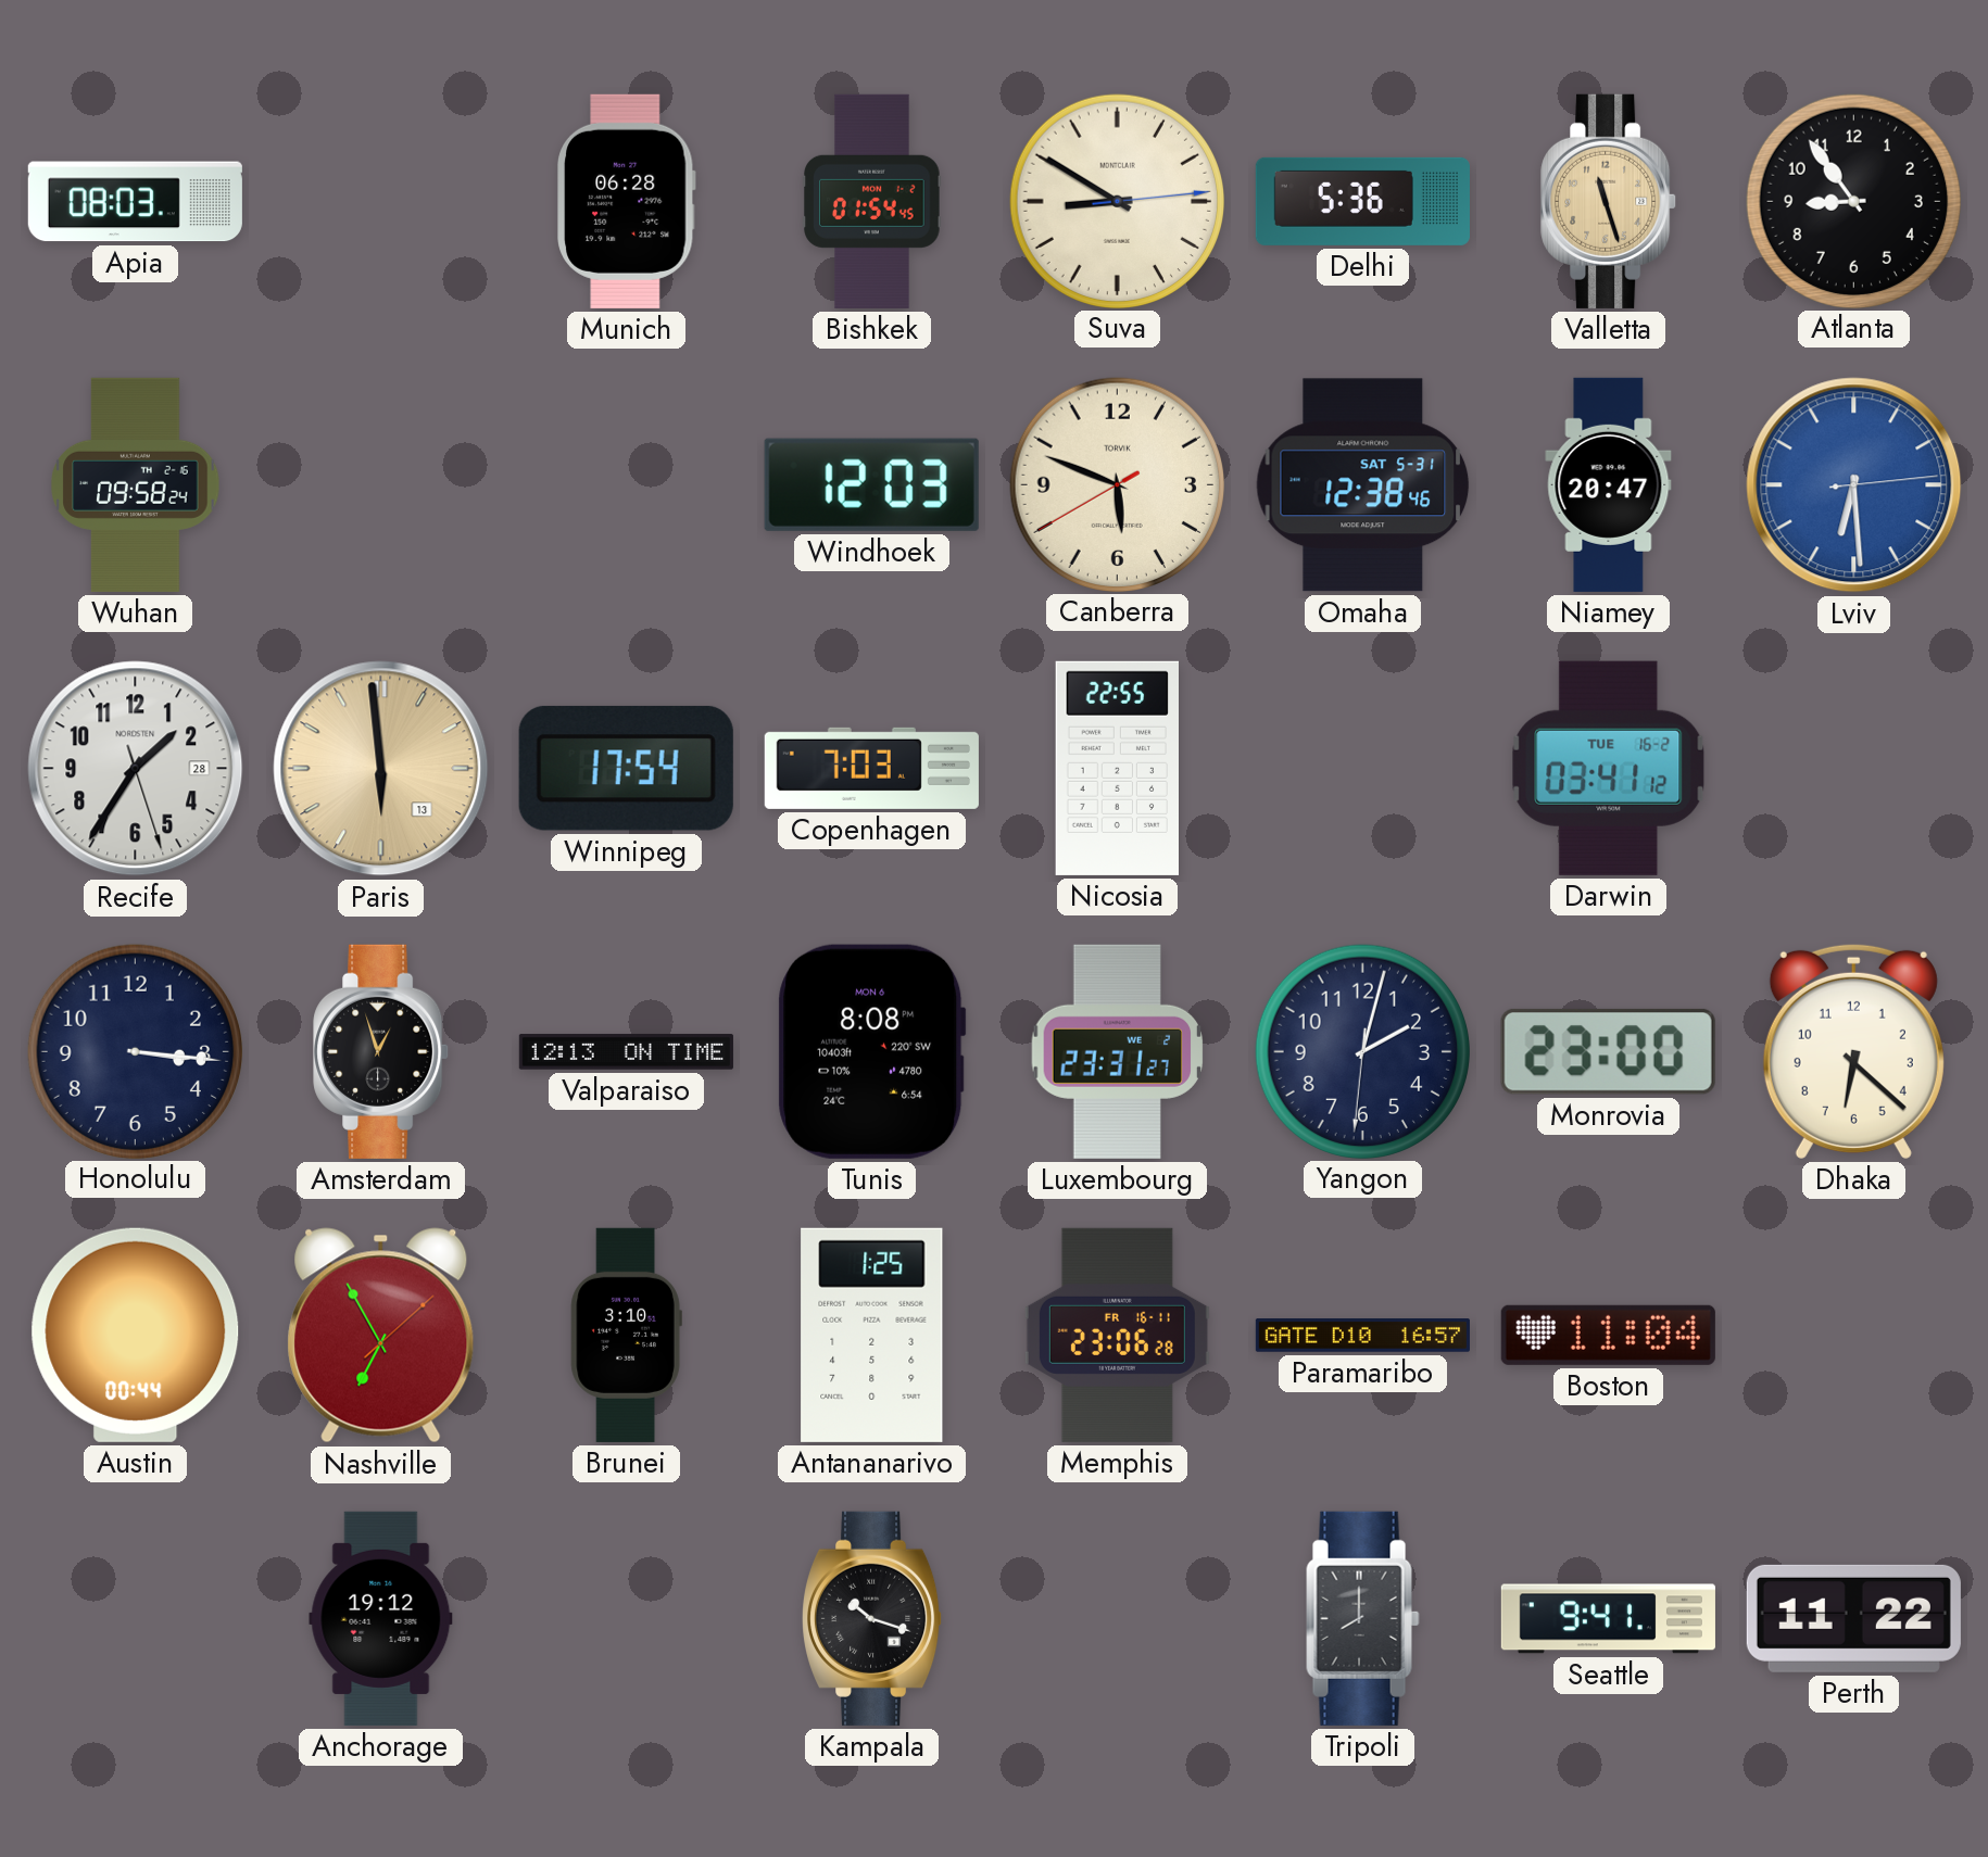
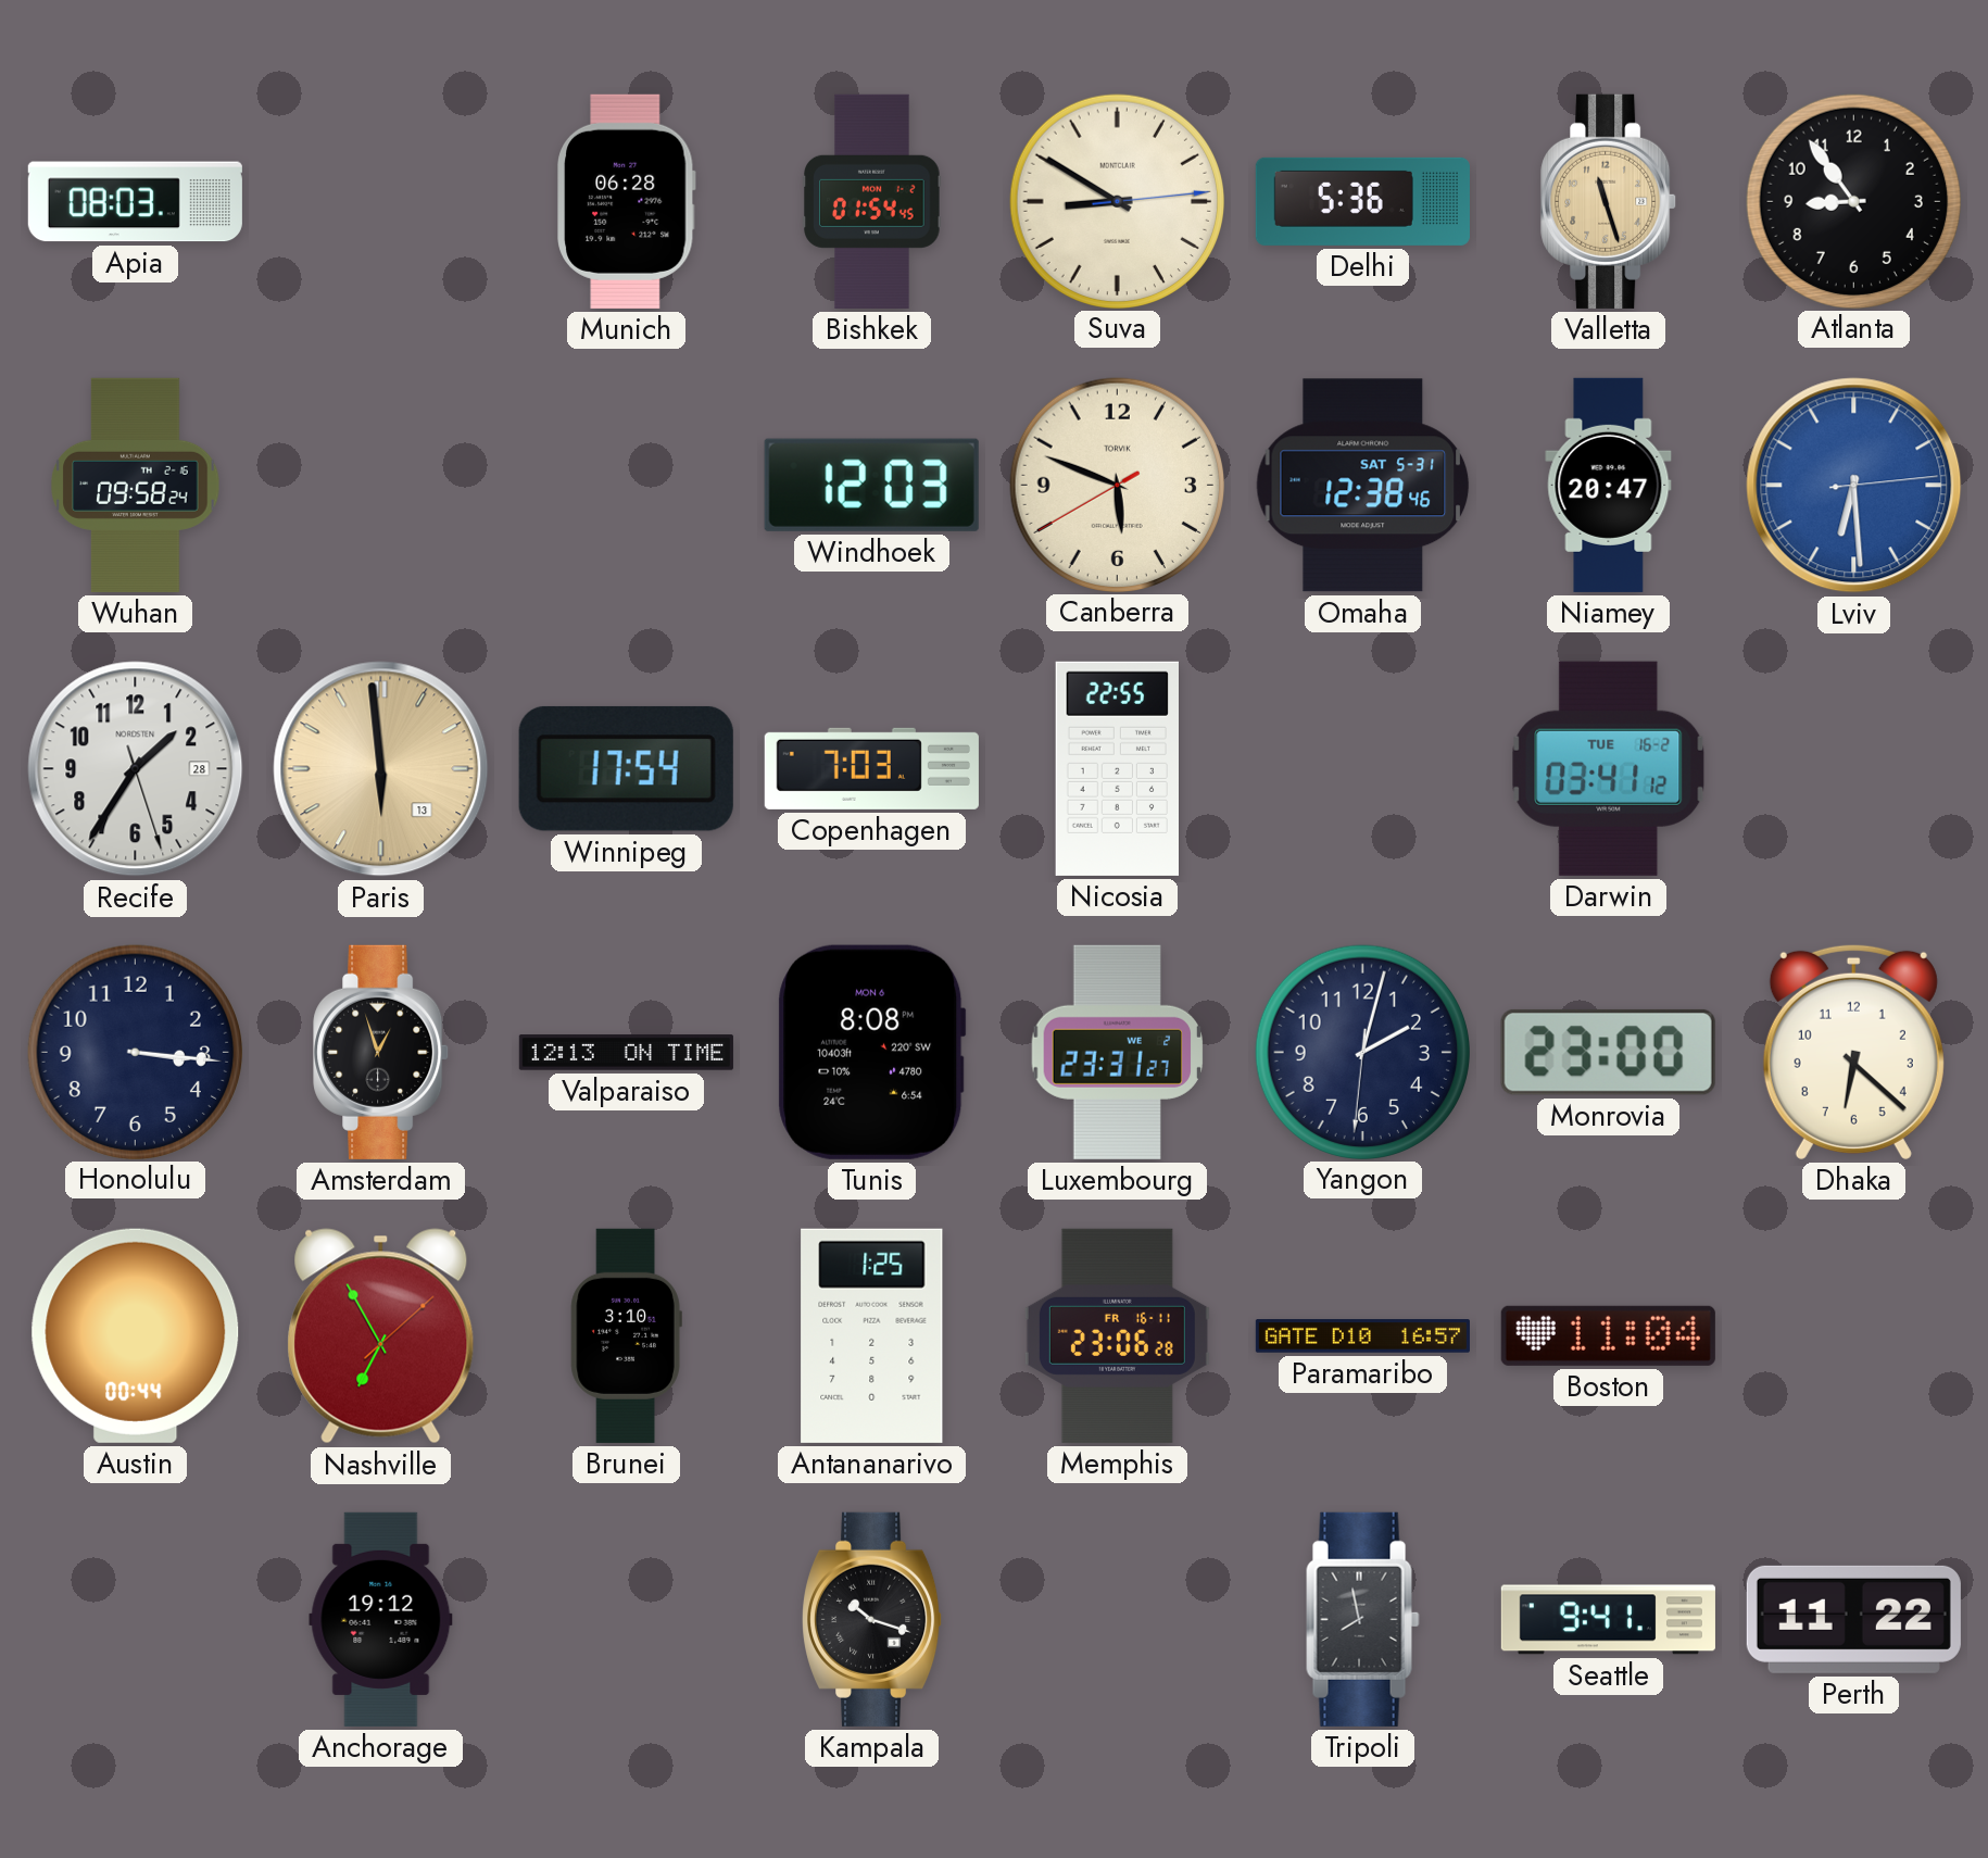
Tripoli: 8:00 -> 7:58 (1363, 1619)
